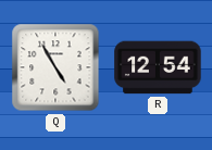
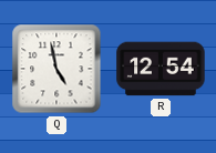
Q: 4:55 -> 4:58 (56, 69)
